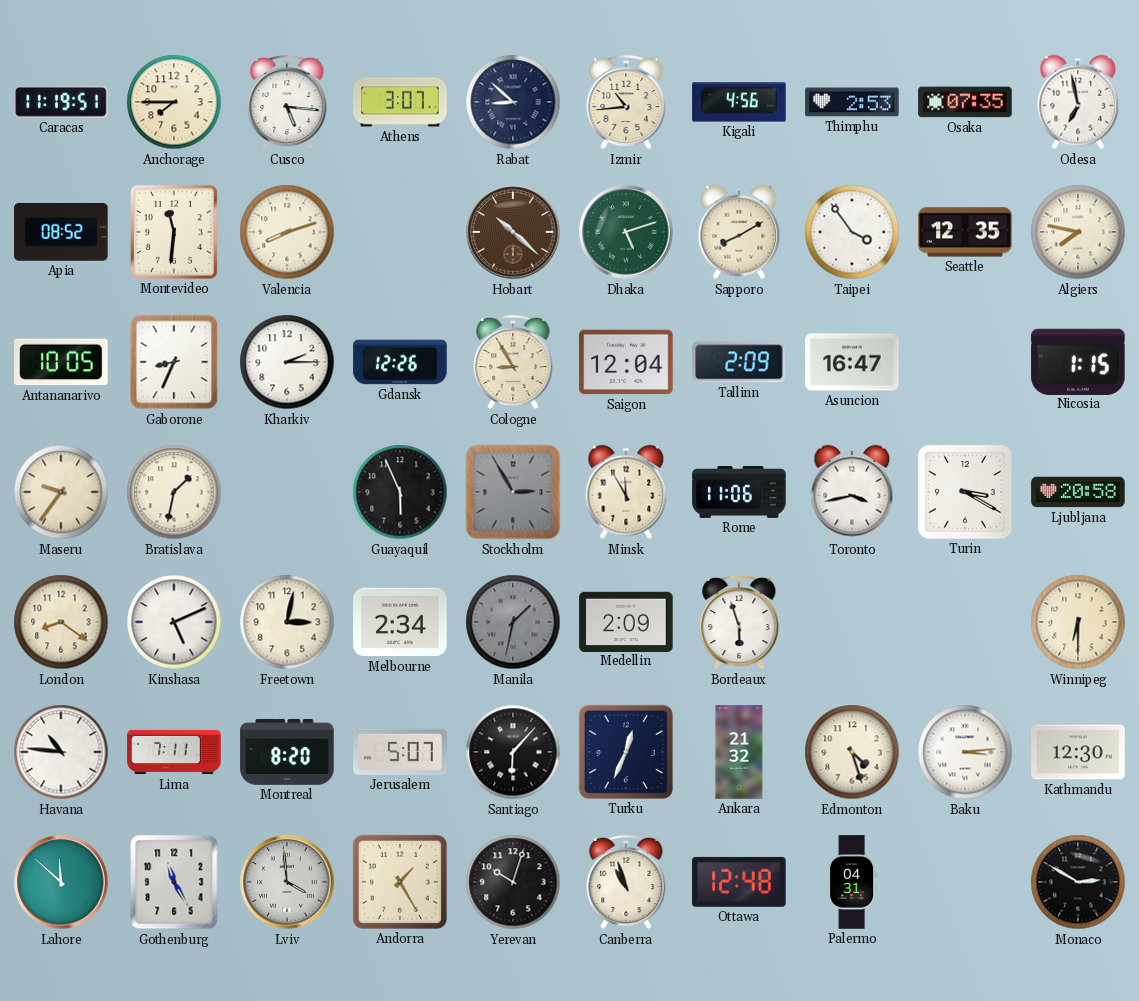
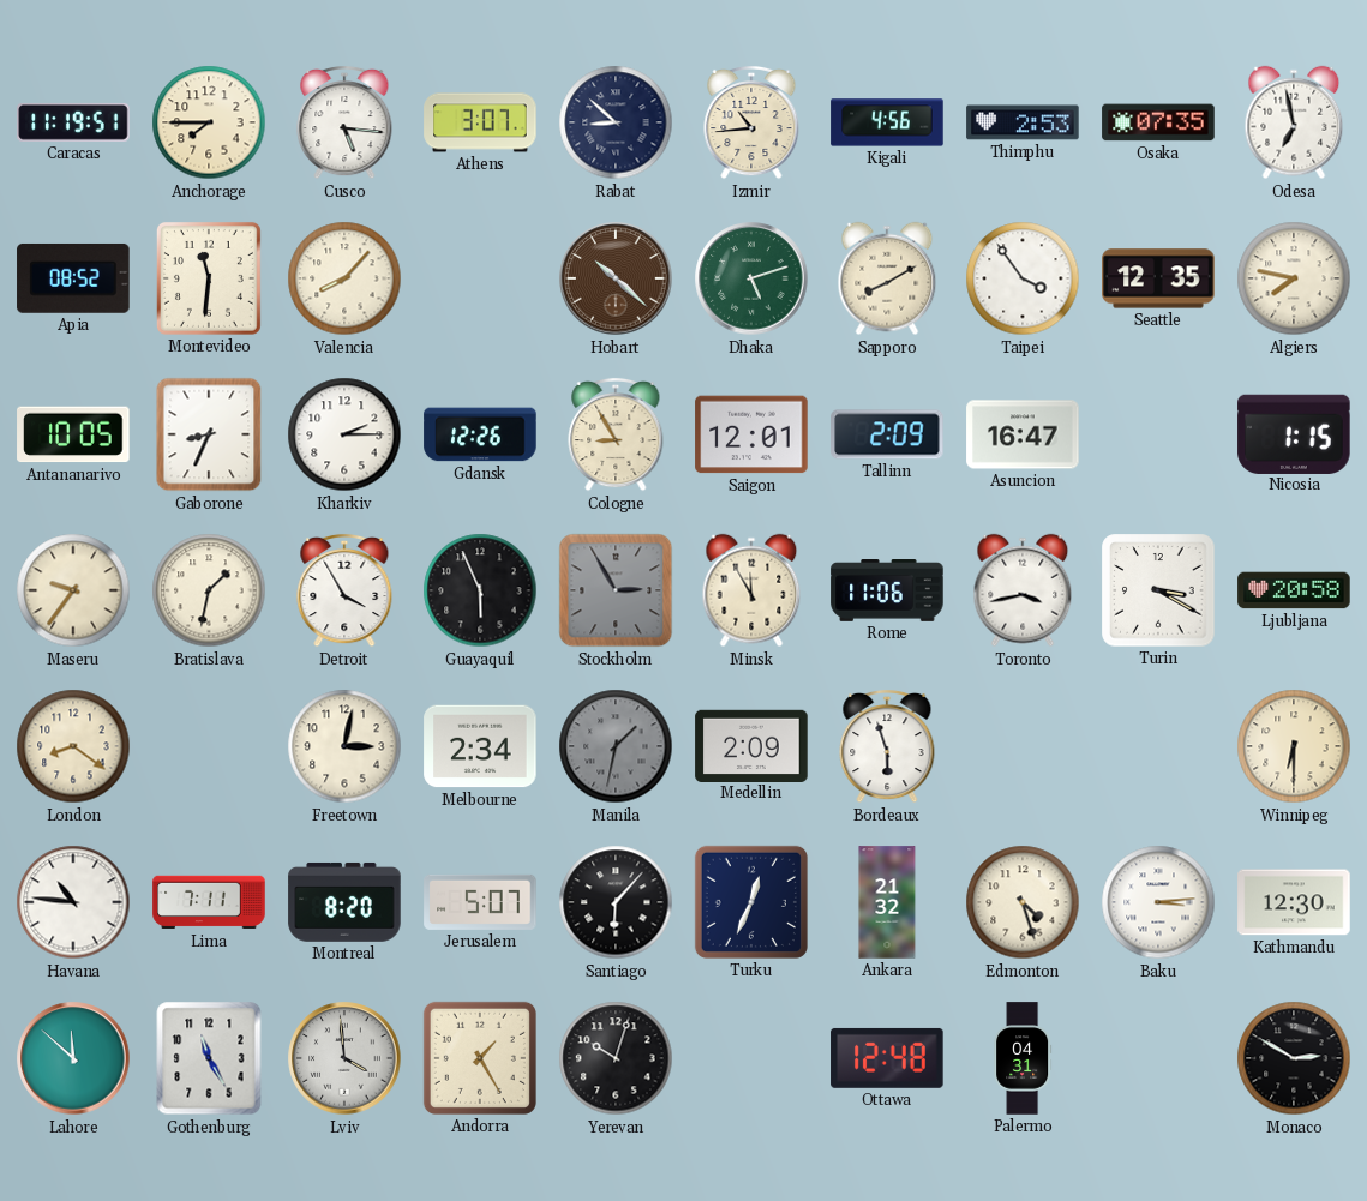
Valencia: 8:12 -> 8:07 (344, 278)
Saigon: 12:04 -> 12:01 (751, 434)
Detroit: none -> 3:55 (344, 590)
Kinshasa: 5:11 -> none (174, 622)
Canberra: 10:57 -> none (626, 882)
